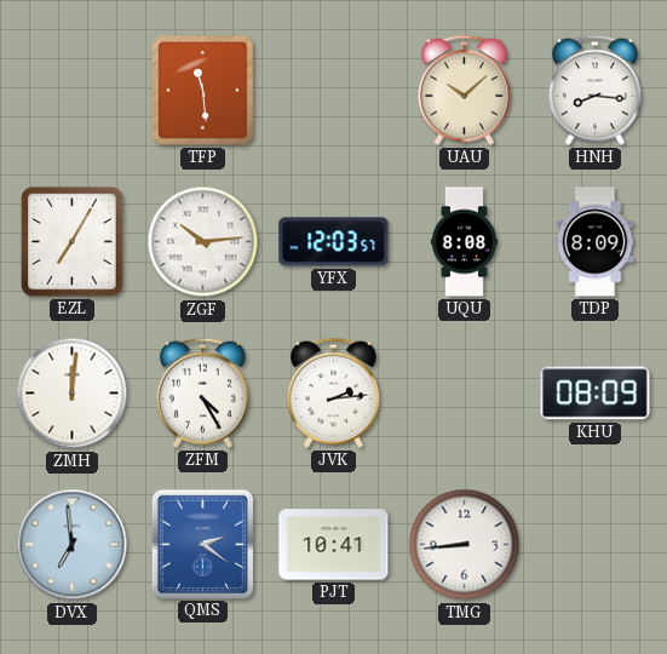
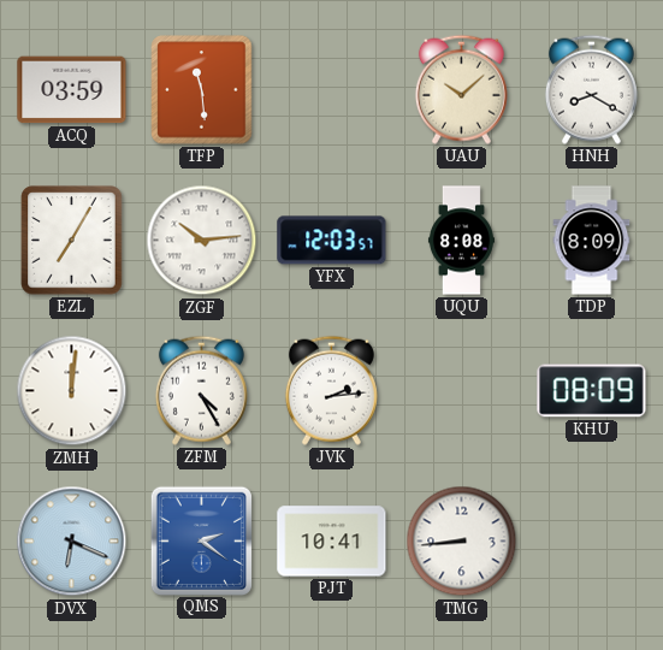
ACQ: none -> 03:59 (72, 90)
HNH: 8:16 -> 8:20 (591, 89)
DVX: 6:59 -> 6:19 (72, 542)
